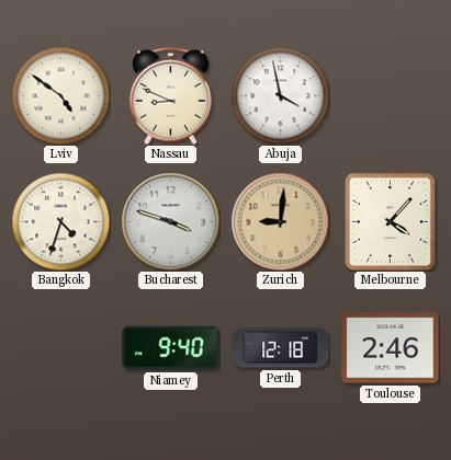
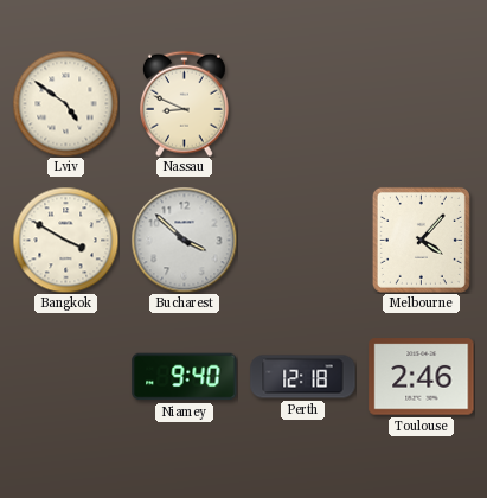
Abuja: 3:58 -> none (280, 95)
Bangkok: 4:33 -> 3:50 (65, 240)
Bucharest: 3:48 -> 3:52 (184, 240)
Zurich: 9:01 -> none (280, 221)
